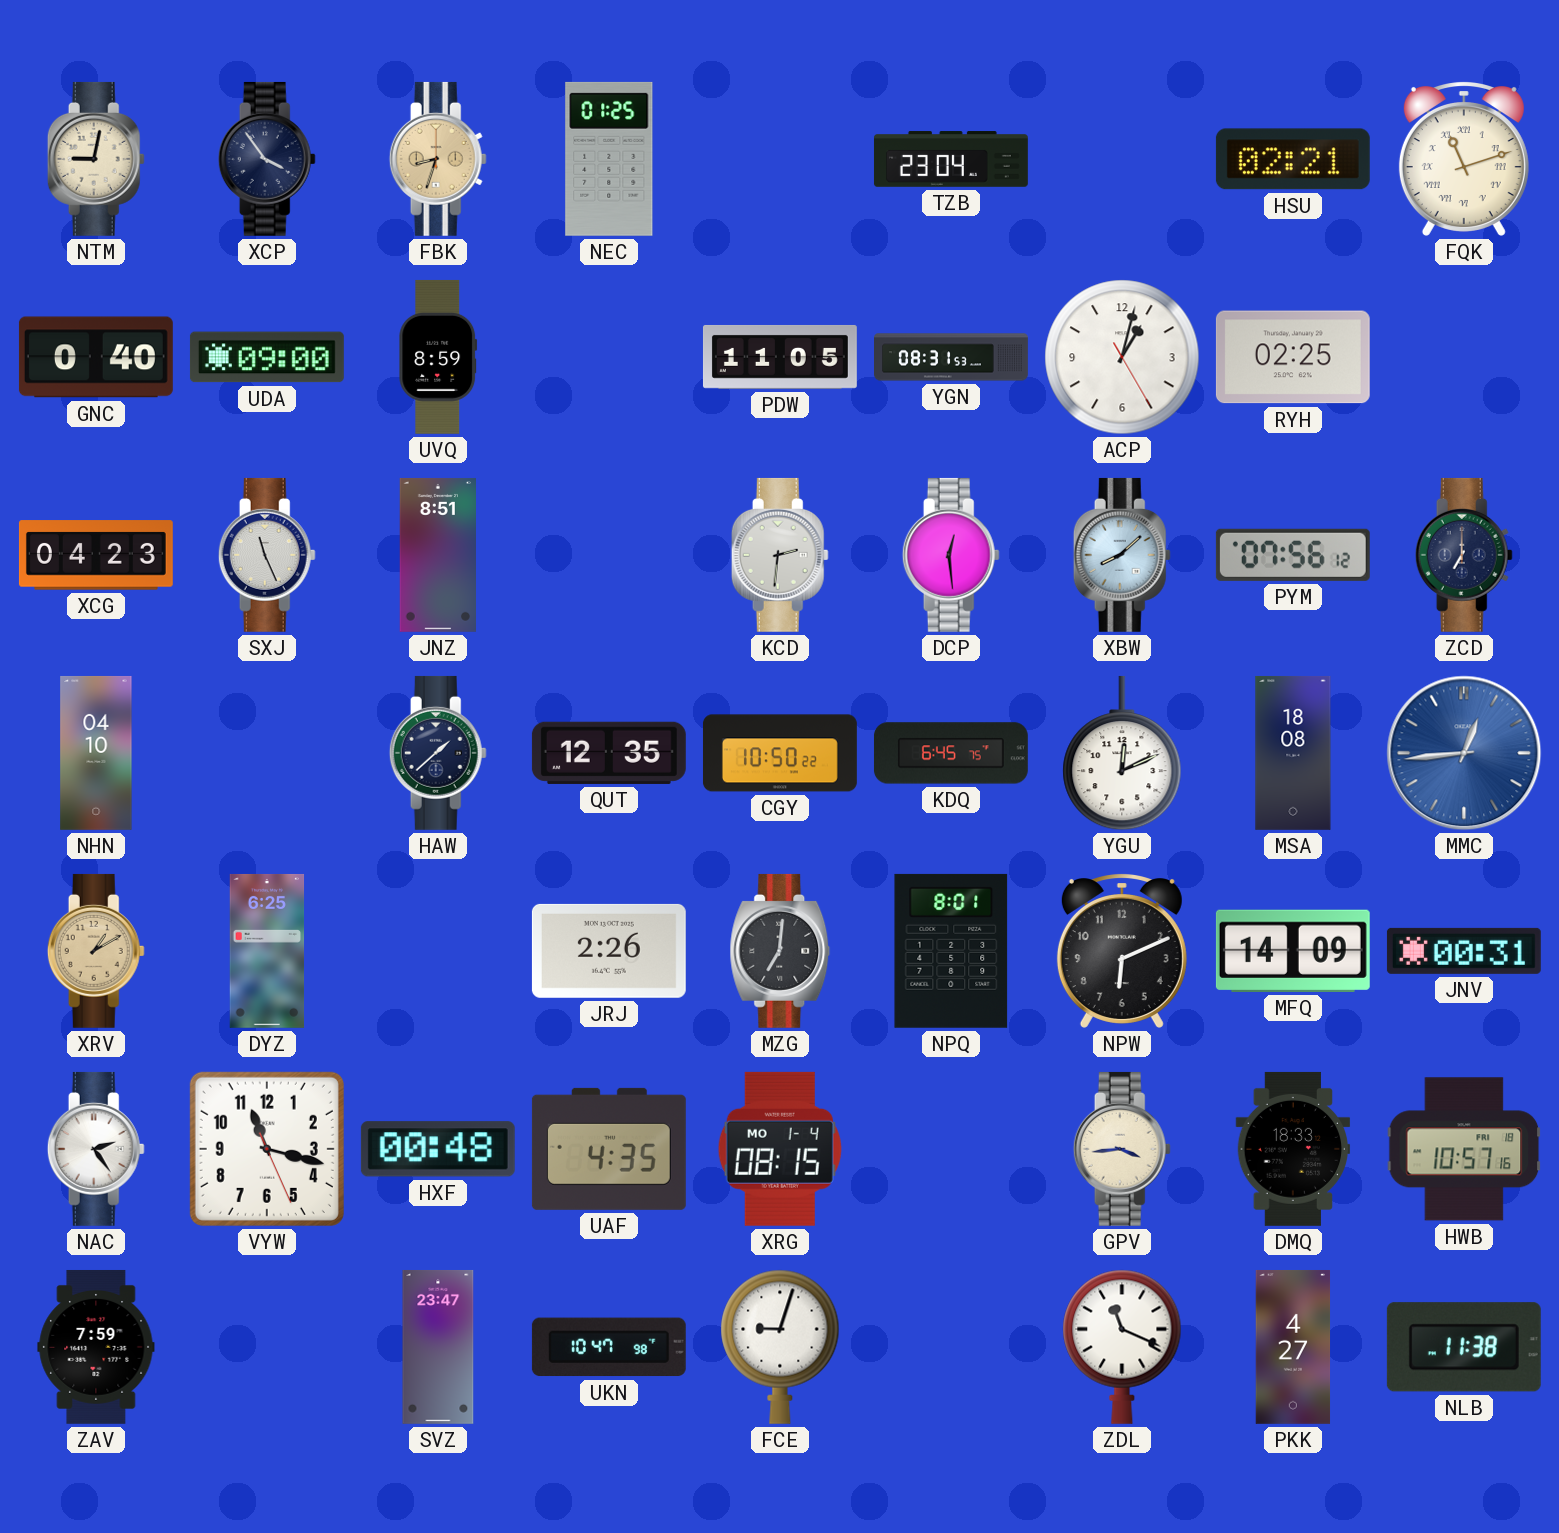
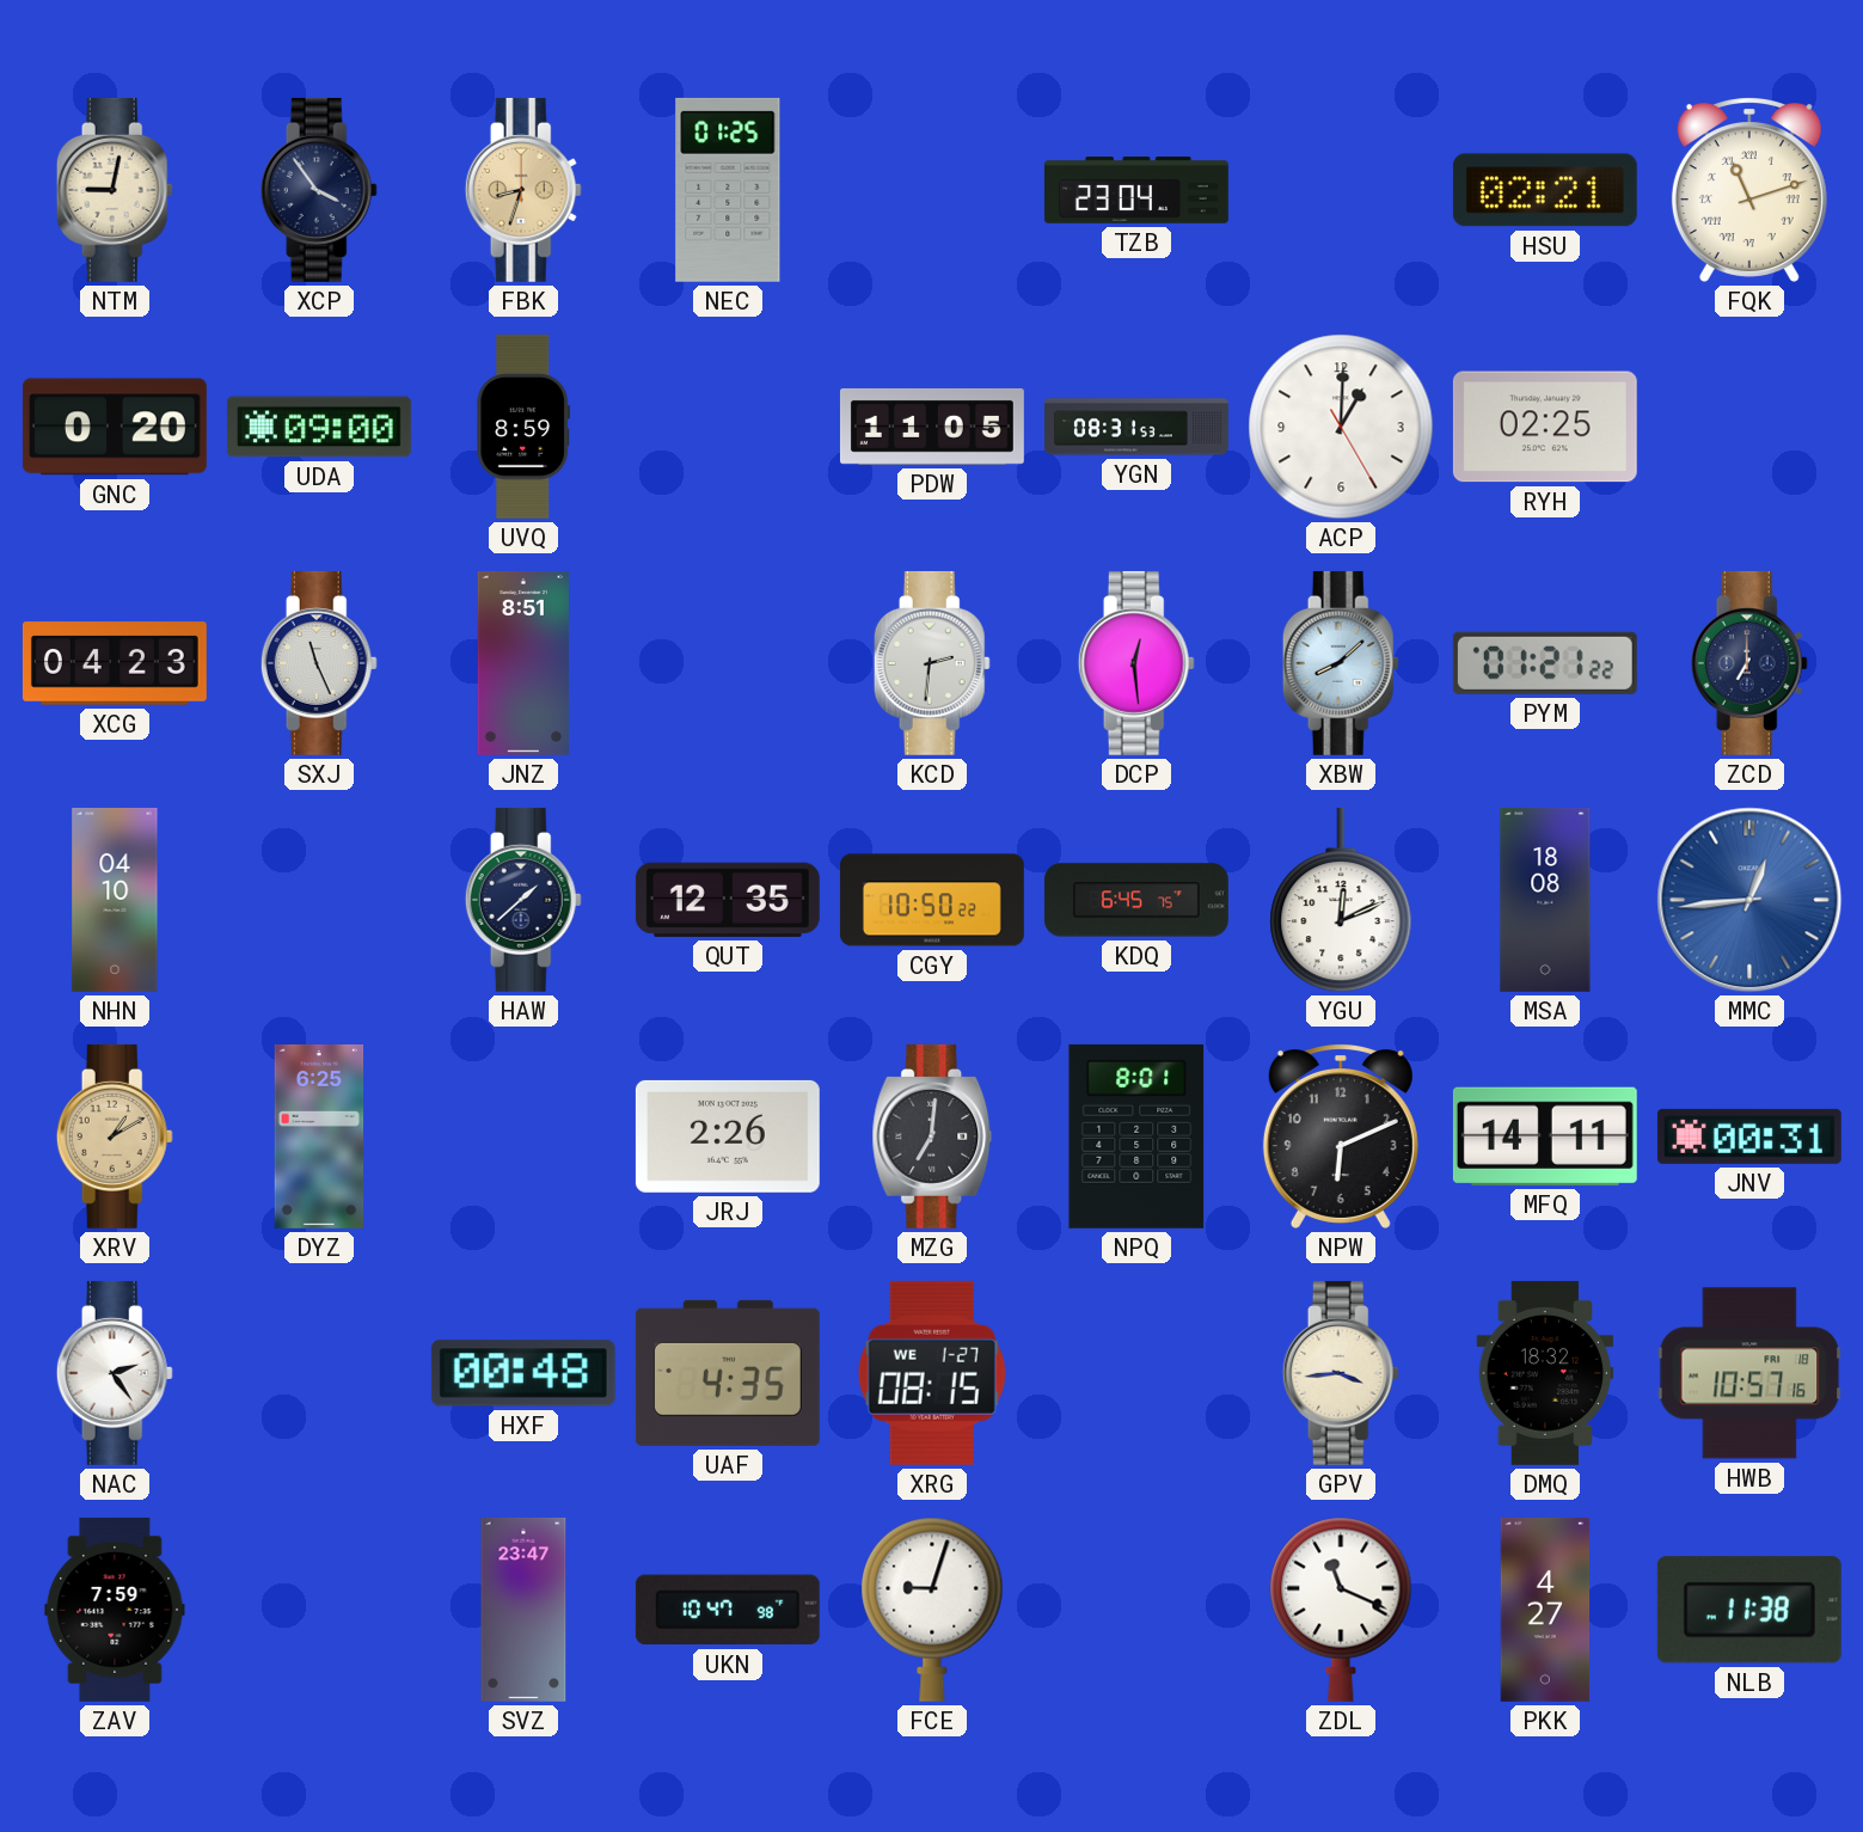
GNC: 0:40 -> 0:20 (115, 427)
ACP: 1:02 -> 1:00 (1341, 427)
PYM: 07:56 -> 01:21 (1545, 663)
MFQ: 14:09 -> 14:11 (1545, 1136)
VYW: 11:17 -> none (267, 1149)
XRG date: MO 1-4 -> WE 1-27 (932, 1373)
DMQ: 18:33 -> 18:32 (1545, 1373)
